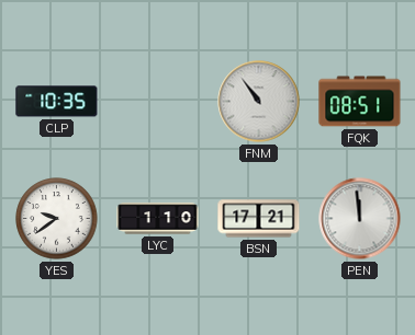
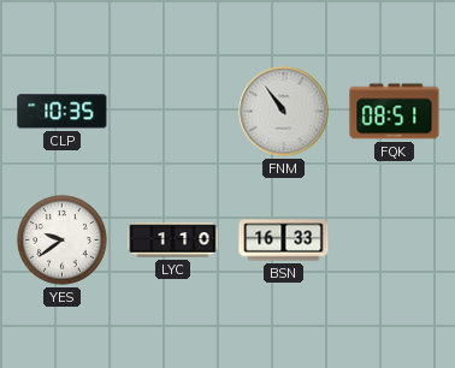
BSN: 17:21 -> 16:33 (284, 241)
PEN: 11:59 -> none (360, 219)
